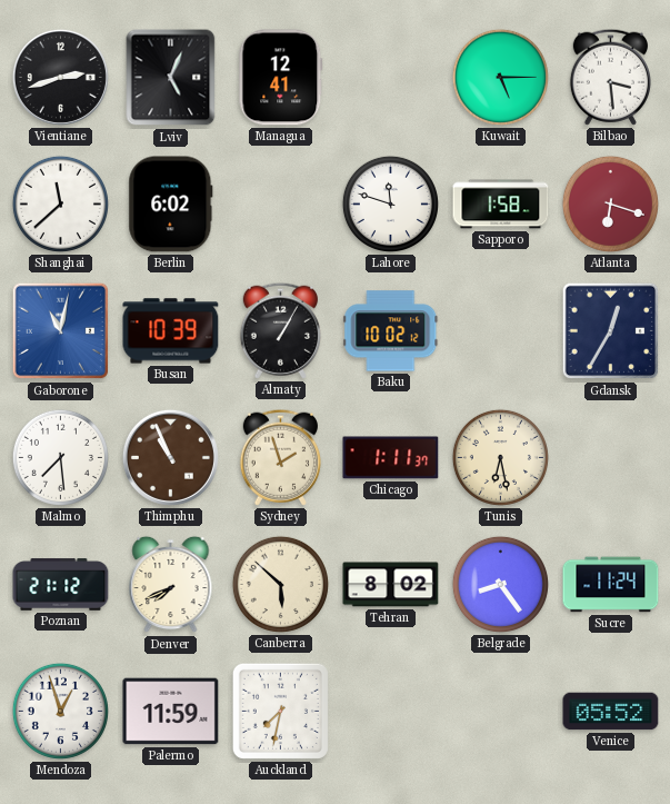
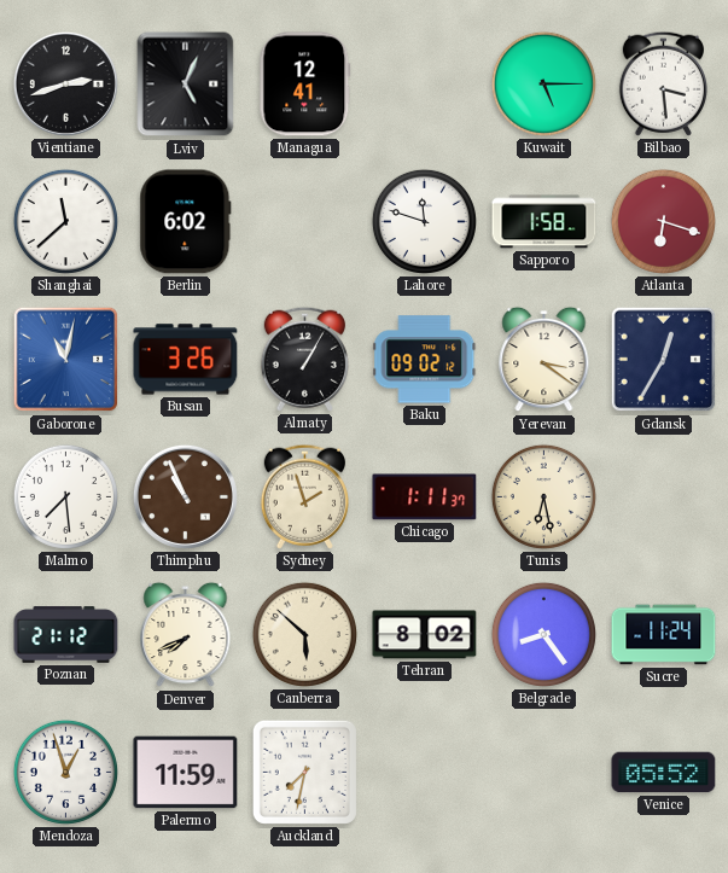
Busan: 10:39 -> 3:26 (186, 360)
Baku: 10:02 -> 09:02 (425, 360)
Yerevan: none -> 3:21 (544, 360)
